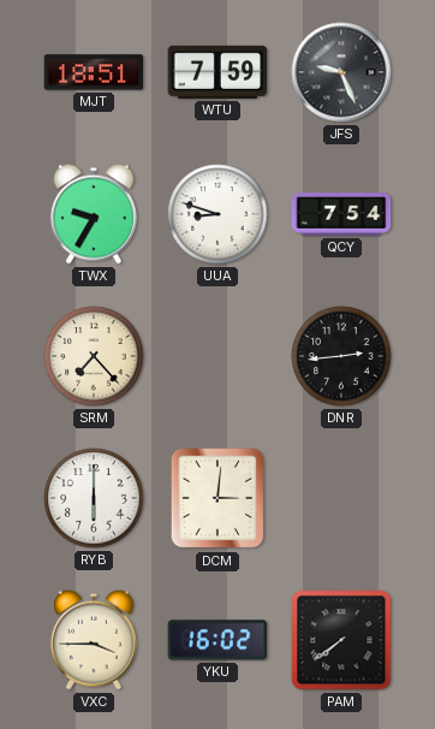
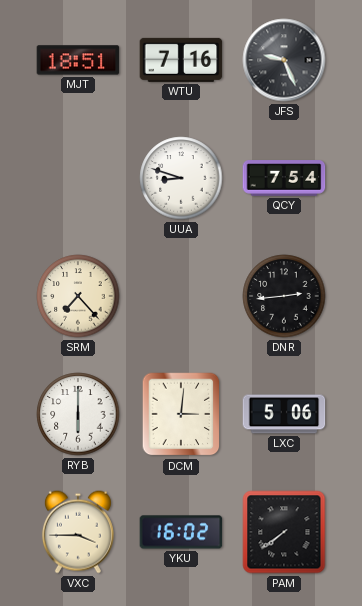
WTU: 7:59 -> 7:16 (181, 60)
TWX: 9:35 -> none (94, 214)
LXC: none -> 5:06 (284, 414)
